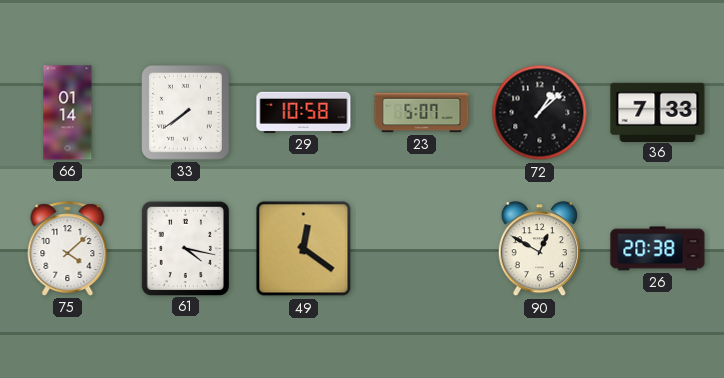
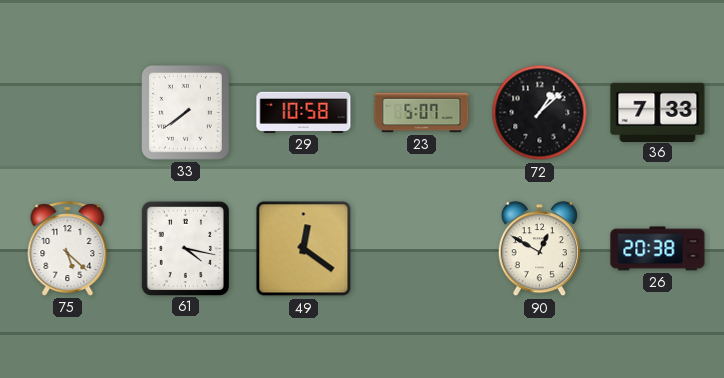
66: 01:14 -> none (68, 113)
75: 4:08 -> 5:22 (68, 249)
